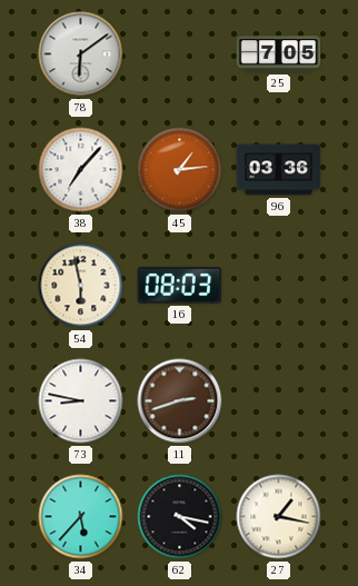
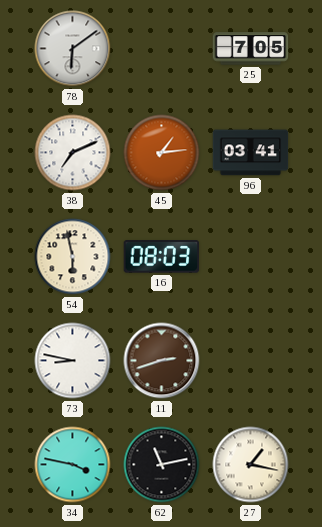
38: 7:07 -> 7:11 (73, 153)
96: 03:36 -> 03:41 (251, 153)
34: 5:37 -> 3:47 (73, 465)
62: 4:17 -> 11:13 (162, 465)
